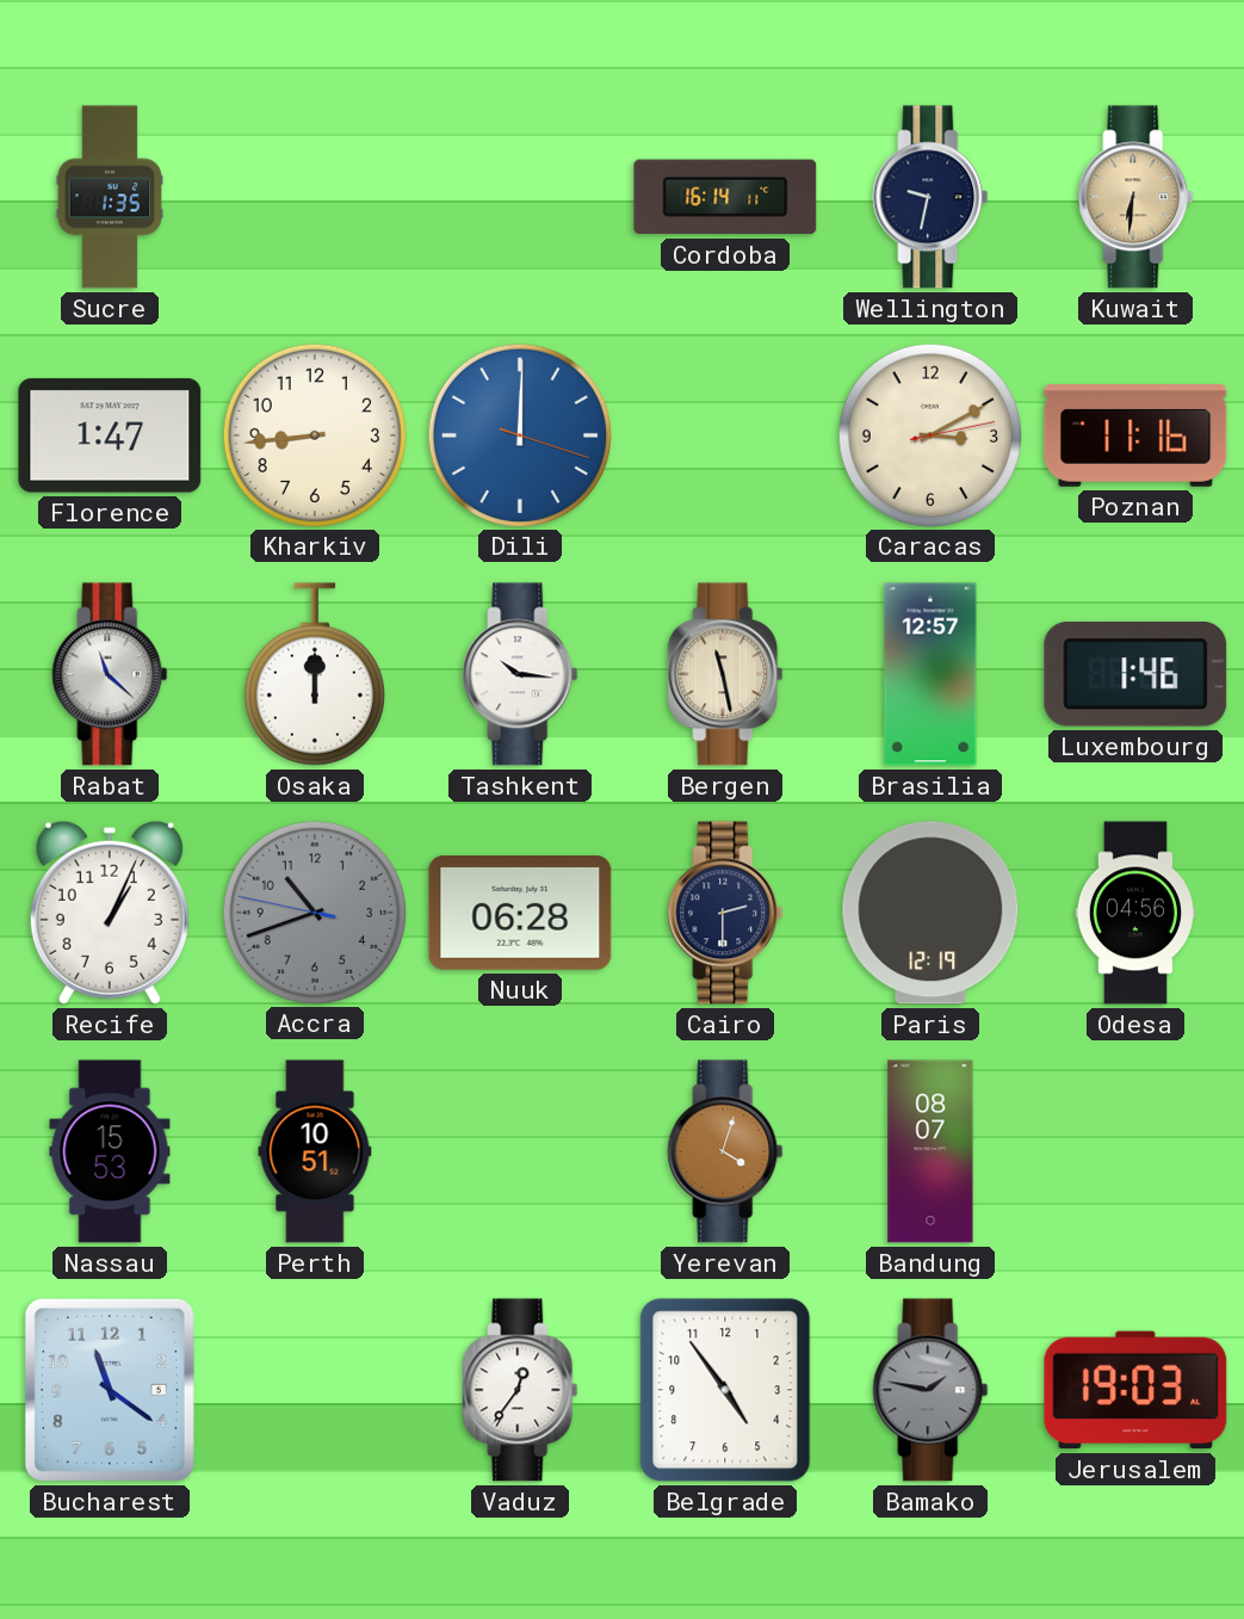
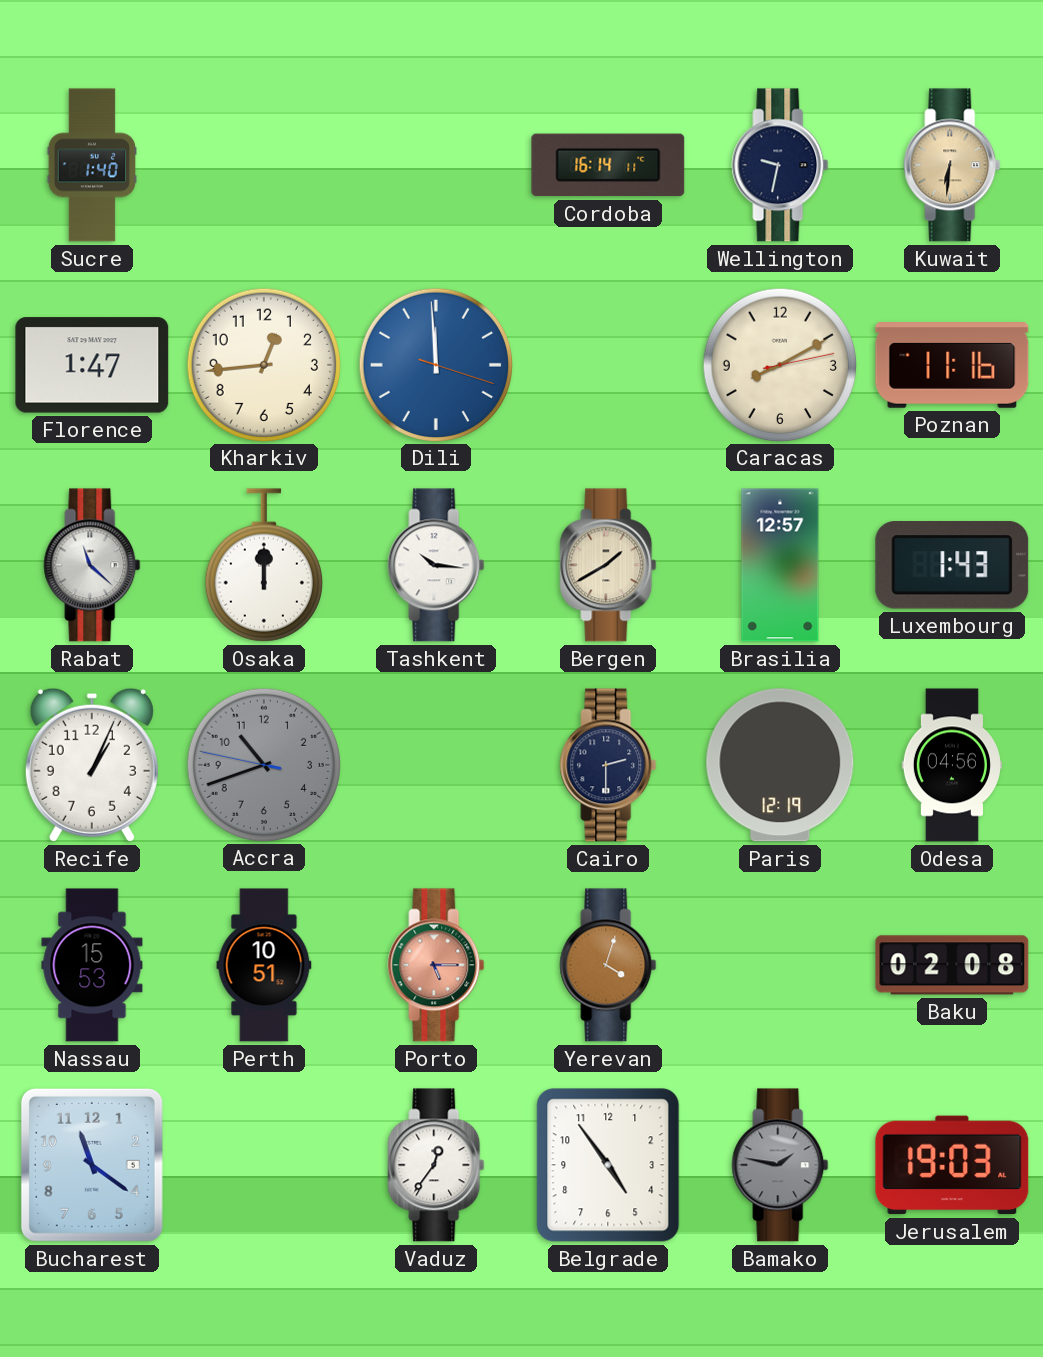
Sucre: 1:35 -> 1:40 (92, 165)
Kharkiv: 8:44 -> 12:44 (263, 364)
Dili: 12:00 -> 11:59 (435, 364)
Caracas: 3:10 -> 8:10 (779, 364)
Bergen: 11:28 -> 1:40 (608, 565)
Luxembourg: 1:46 -> 1:43 (952, 565)
Nuuk: 06:28 -> none (520, 914)
Porto: none -> 5:15 (436, 965)
Bandung: 08:07 -> none (930, 1151)
Baku: none -> 02:08 (952, 965)
